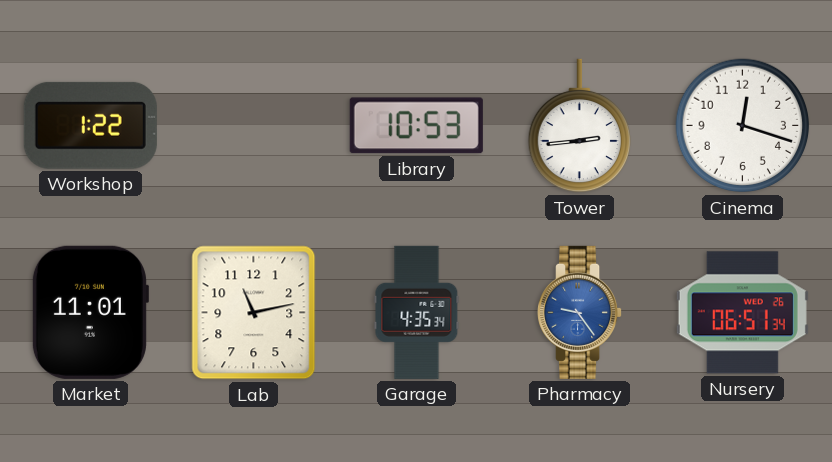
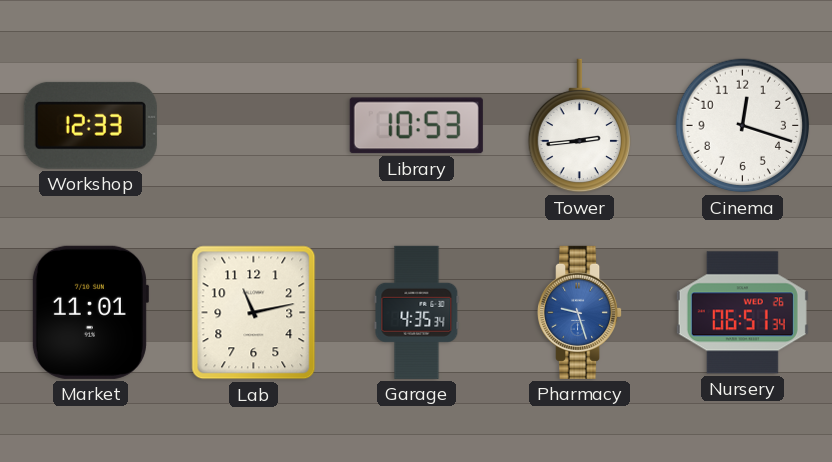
Workshop: 1:22 -> 12:33 (90, 125)
Pharmacy: 9:24 -> 9:27 (580, 312)
